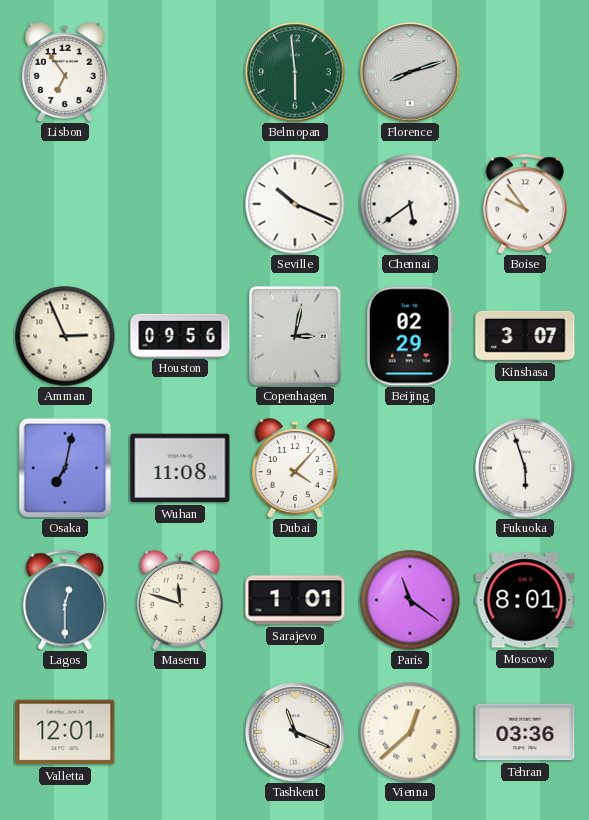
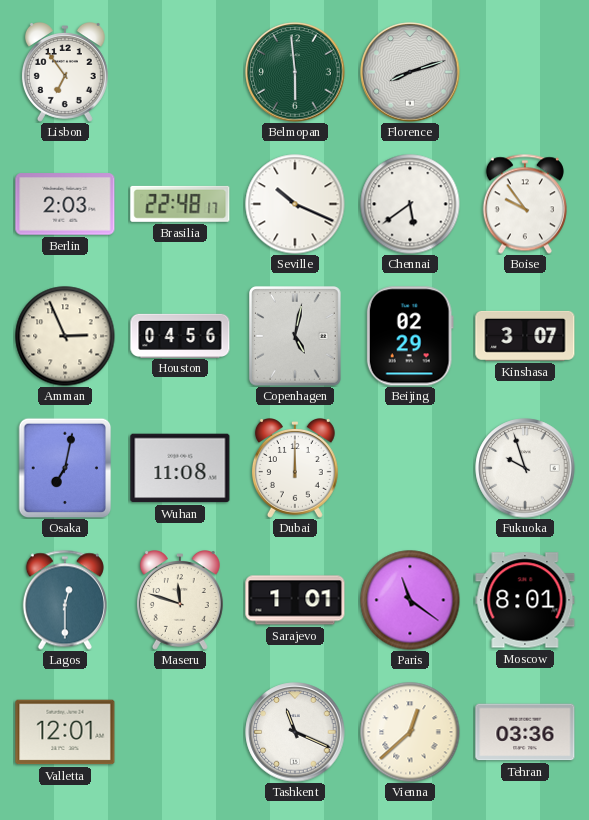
Berlin: none -> 2:03 (65, 204)
Brasilia: none -> 22:48 (180, 204)
Houston: 09:56 -> 04:56 (180, 335)
Copenhagen: 3:02 -> 5:02 (295, 336)
Dubai: 4:07 -> 12:00 (295, 468)
Fukuoka: 5:57 -> 9:57 (525, 468)
